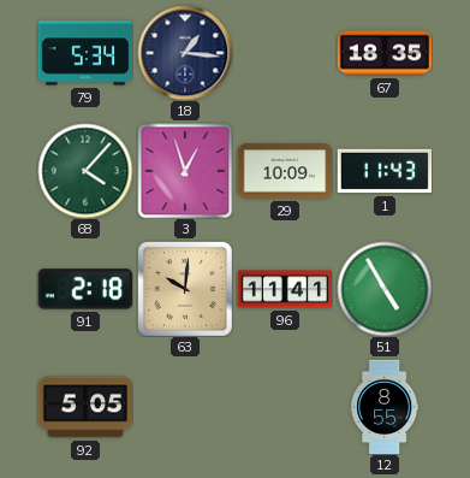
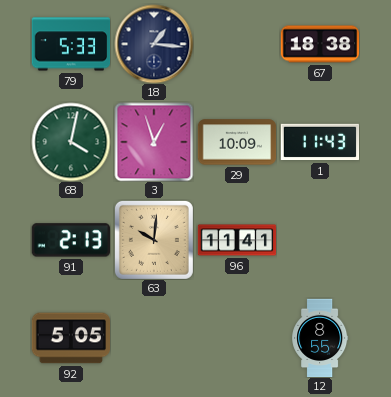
79: 5:34 -> 5:33 (71, 44)
67: 18:35 -> 18:38 (320, 44)
68: 4:07 -> 4:02 (71, 142)
91: 2:18 -> 2:13 (70, 240)
51: 4:55 -> none (385, 289)
